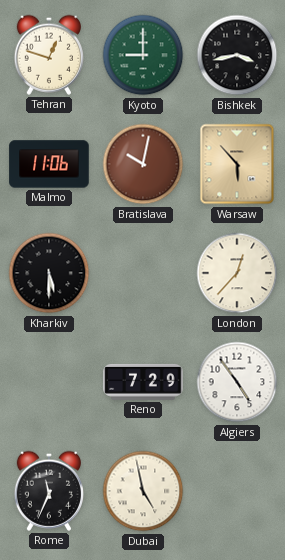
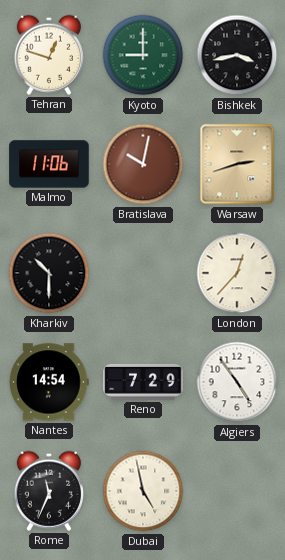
Warsaw: 5:53 -> 2:42 (237, 164)
Kharkiv: 5:30 -> 10:30 (49, 273)
Nantes: none -> 14:54 (49, 382)
